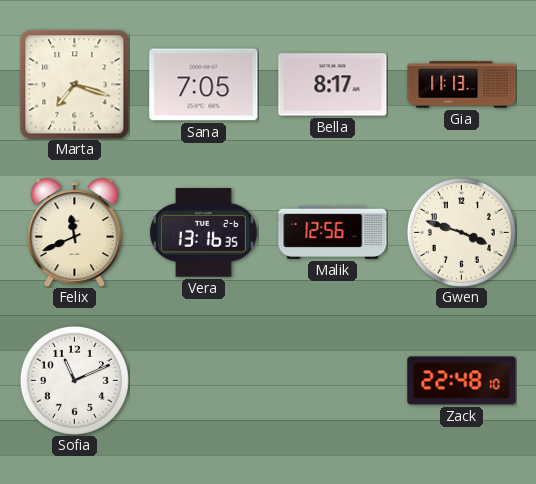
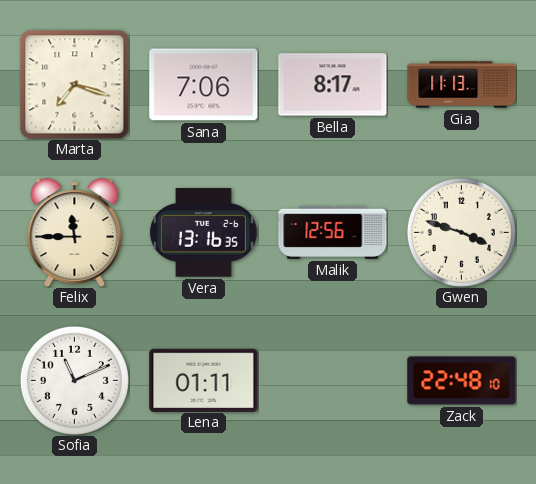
Sana: 7:05 -> 7:06 (204, 85)
Felix: 11:41 -> 11:45 (75, 233)
Lena: none -> 01:11 (204, 380)
